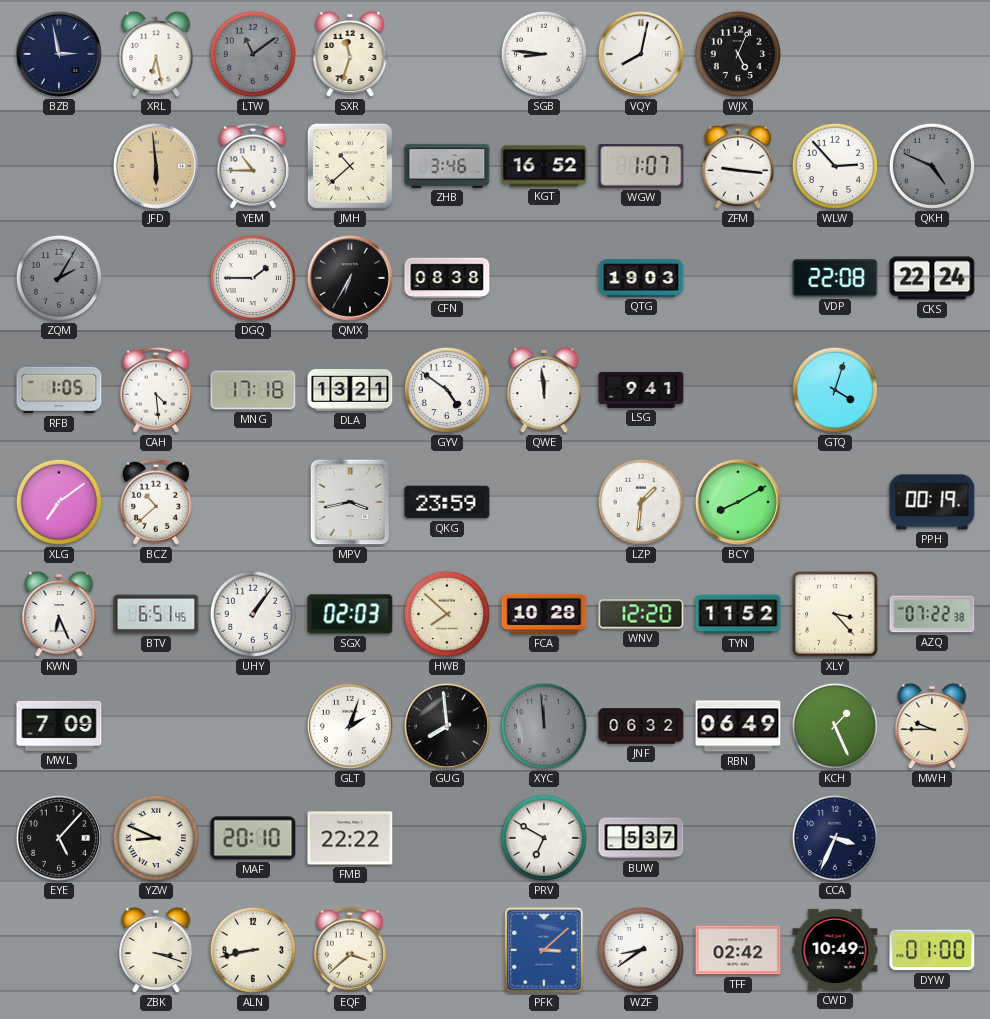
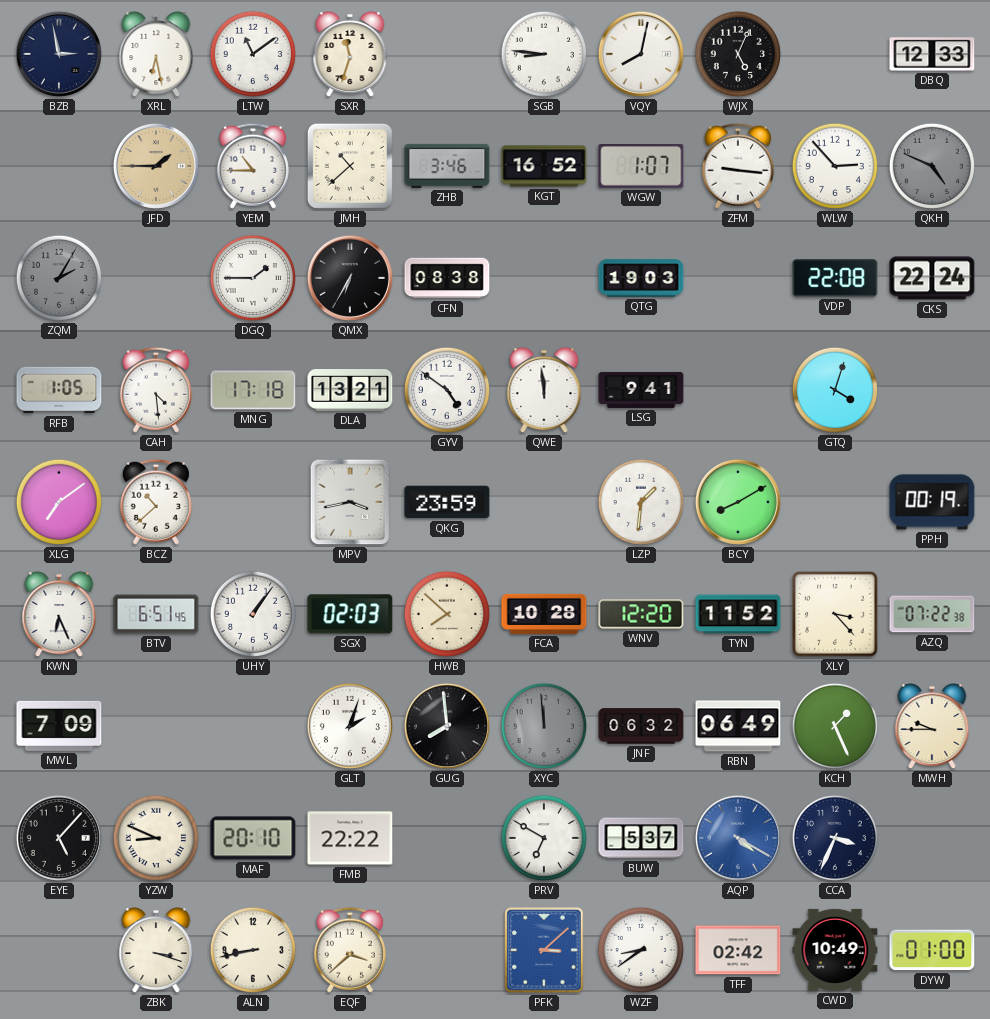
LTW dial: grey -> white (253, 54)
DBQ: none -> 12:33 (932, 54)
JFD: 5:59 -> 1:45 (156, 166)
AQP: none -> 4:20 (738, 838)
